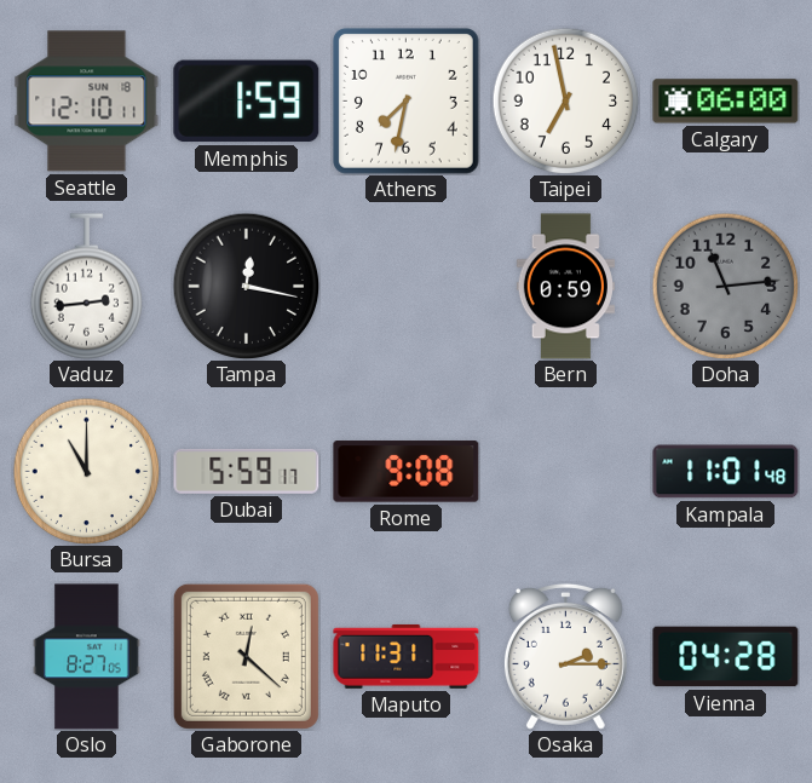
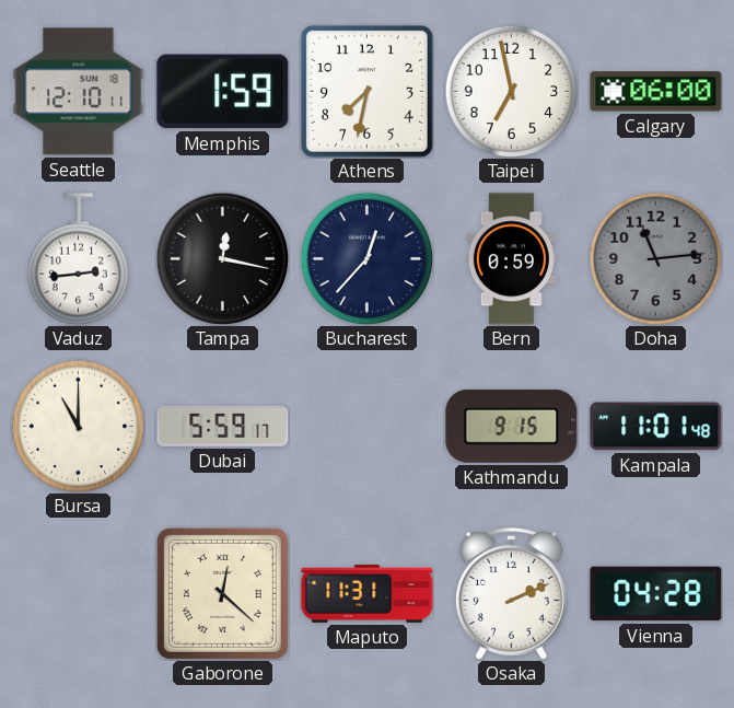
Bucharest: none -> 12:37 (366, 258)
Rome: 9:08 -> none (407, 472)
Kathmandu: none -> 9:15 (512, 426)
Oslo: 8:27 -> none (87, 657)
Osaka: 2:15 -> 2:11 (511, 594)
